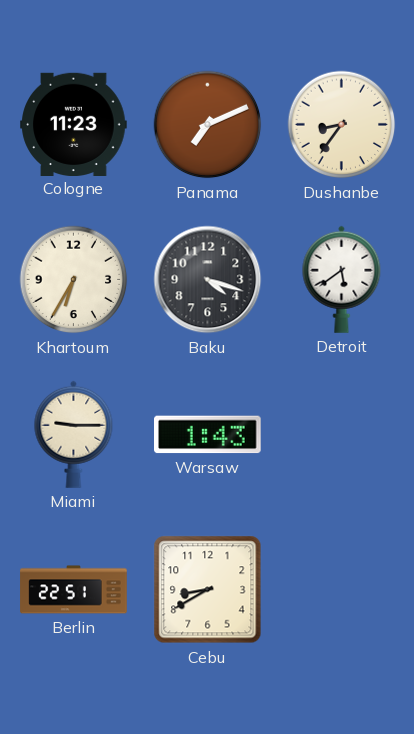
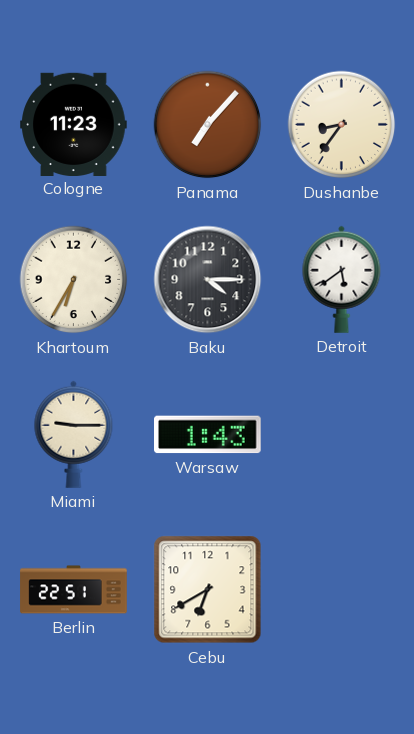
Panama: 7:11 -> 7:07 (208, 125)
Baku: 4:18 -> 4:15 (208, 280)
Cebu: 8:40 -> 6:40 (208, 590)
